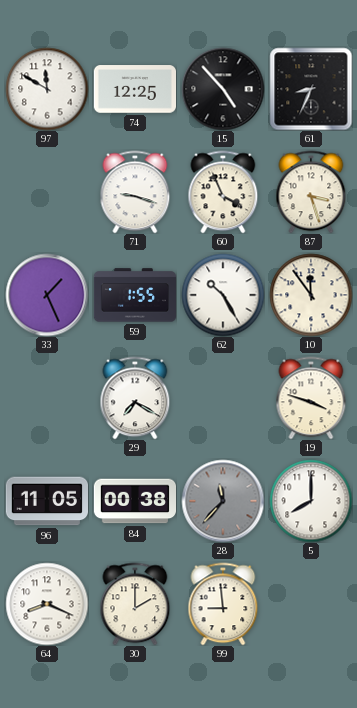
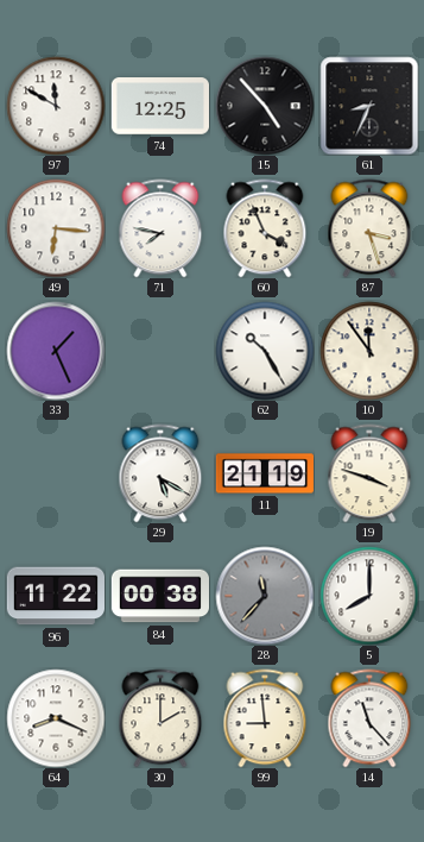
49: none -> 6:16 (56, 228)
71: 9:18 -> 7:47 (160, 228)
59: 1:55 -> none (135, 295)
29: 7:20 -> 5:20 (160, 473)
11: none -> 21:19 (264, 473)
96: 11:05 -> 11:22 (55, 596)
14: none -> 11:23 (369, 718)
